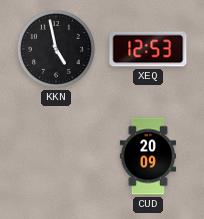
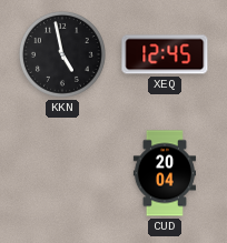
XEQ: 12:53 -> 12:45 (165, 54)
CUD: 20:09 -> 20:04 (164, 173)
